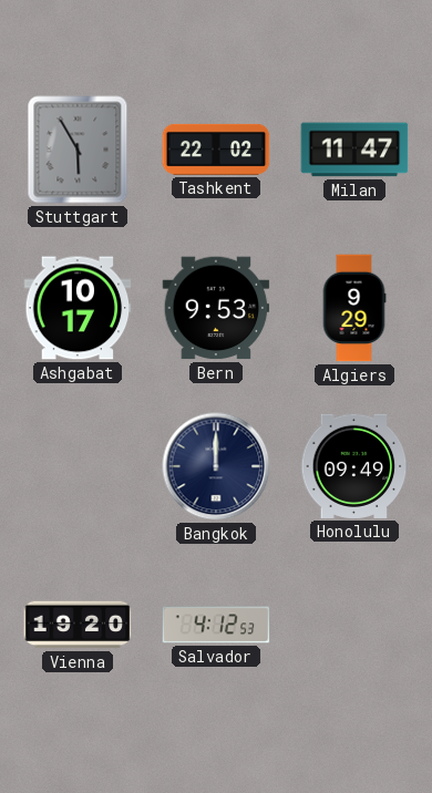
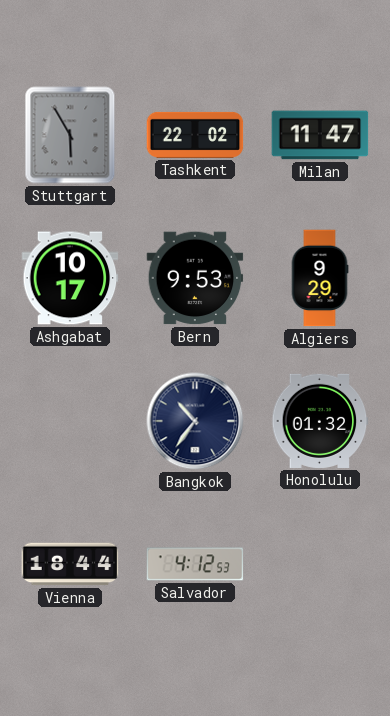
Bangkok: 12:00 -> 10:36 (195, 421)
Honolulu: 09:49 -> 01:32 (320, 421)
Vienna: 19:20 -> 18:44 (70, 564)
